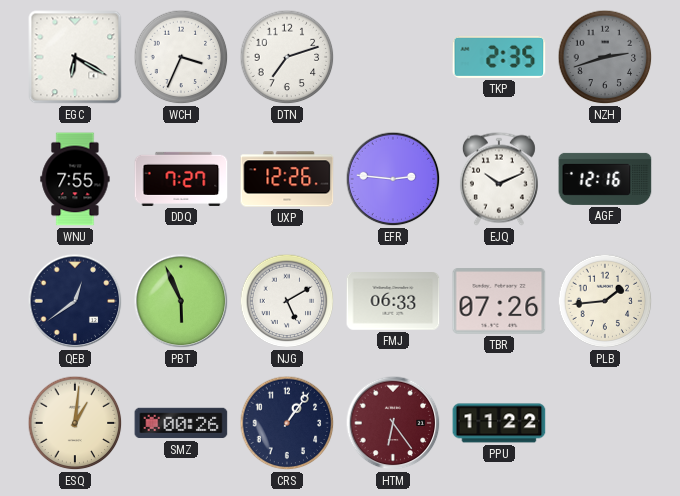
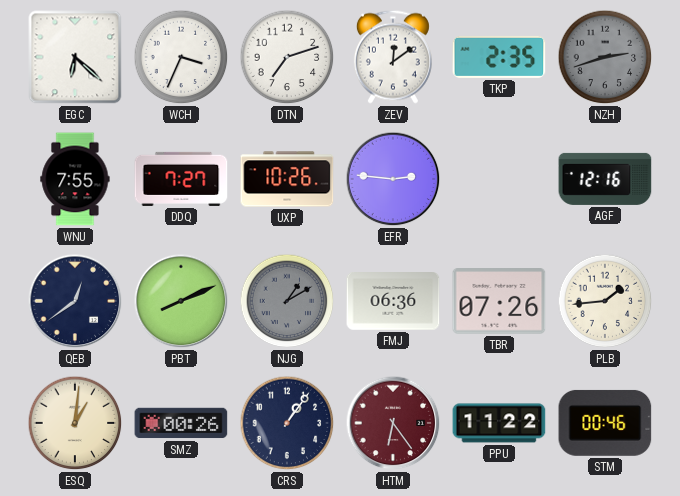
EGC: 6:20 -> 6:22 (75, 57)
ZEV: none -> 12:09 (393, 57)
UXP: 12:26 -> 10:26 (287, 179)
EJQ: 10:11 -> none (499, 179)
PBT: 5:56 -> 8:11 (181, 301)
NJG: 5:10 -> 1:10 (287, 301)
NJG dial: white -> grey (287, 301)
FMJ: 06:33 -> 06:36 (393, 302)
STM: none -> 00:46 (605, 423)
